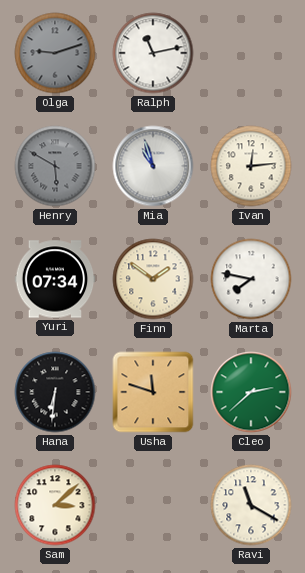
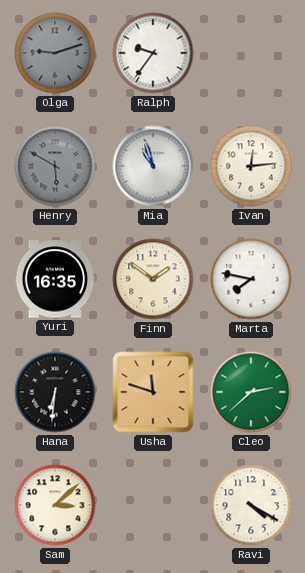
Ralph: 11:13 -> 9:36 (153, 53)
Yuri: 07:34 -> 16:35 (55, 279)
Ravi: 11:20 -> 4:20 (251, 505)
